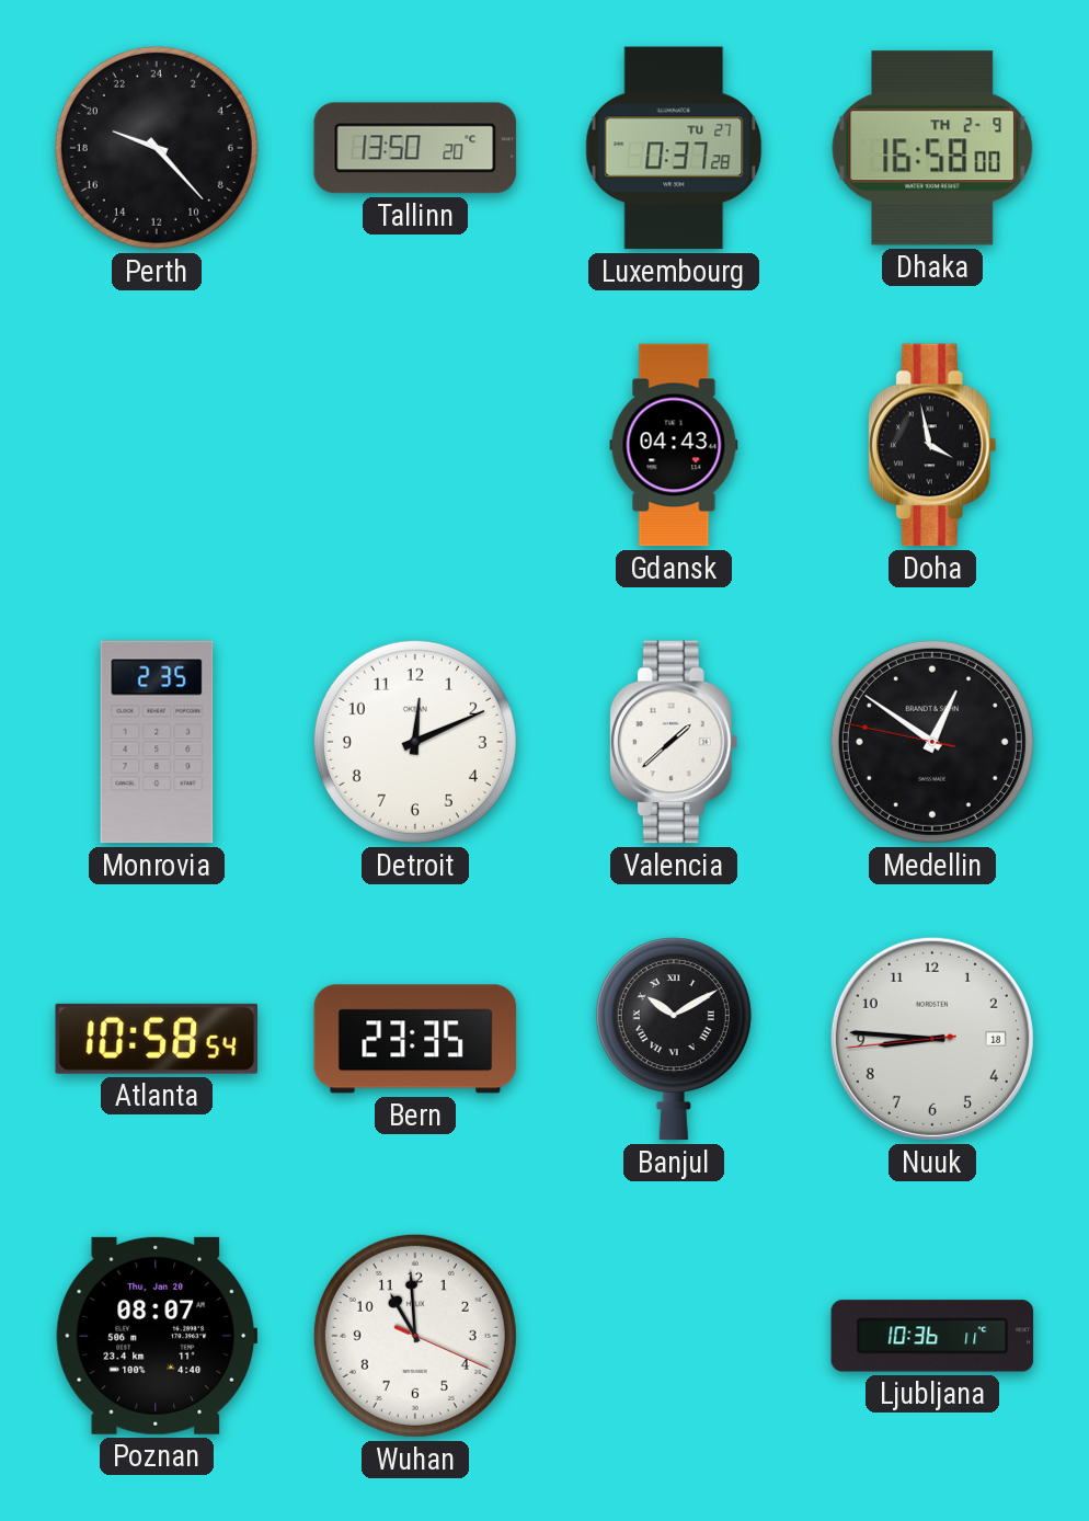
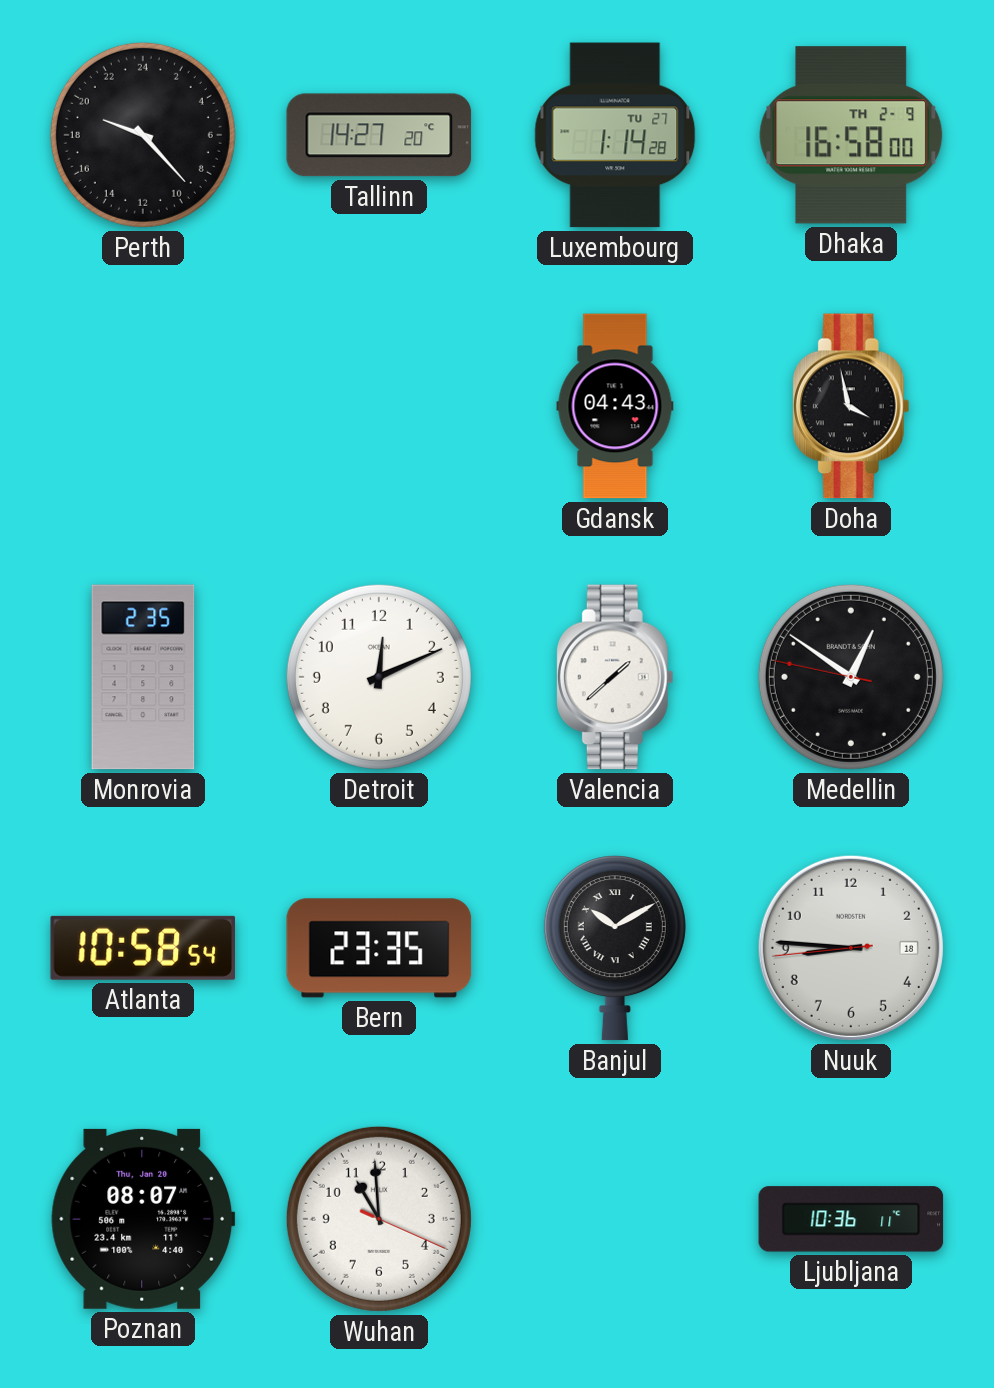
Tallinn: 13:50 -> 14:27 (379, 135)
Luxembourg: 0:37 -> 1:14 (615, 135)
